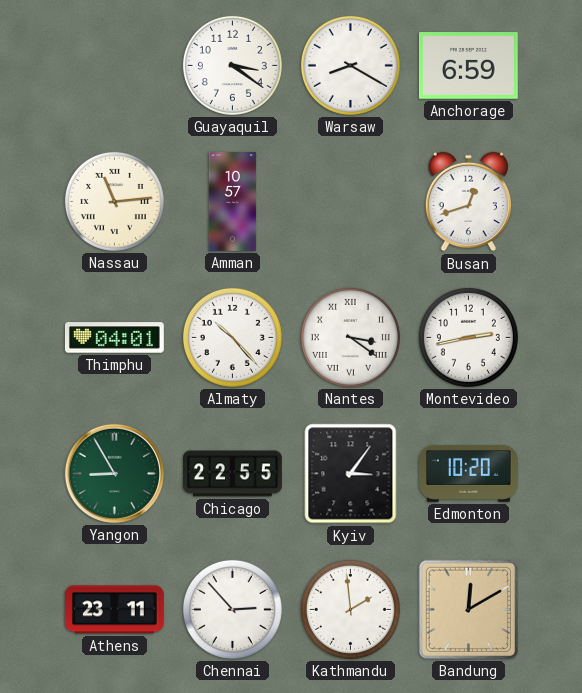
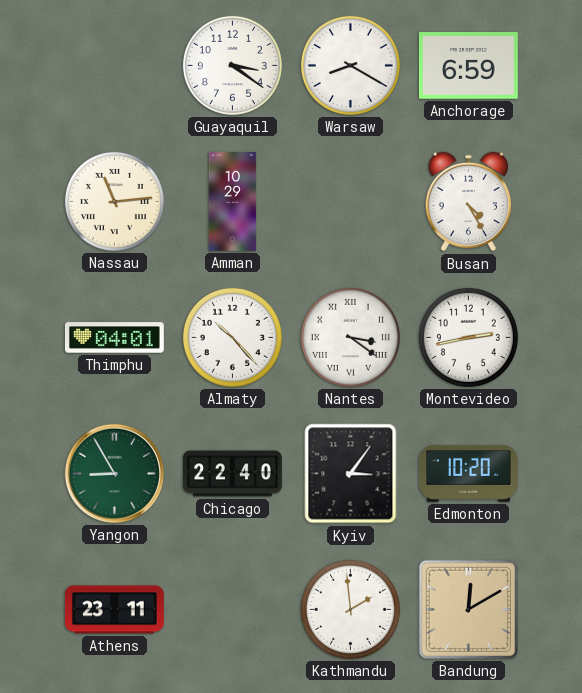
Amman: 10:57 -> 10:29 (233, 202)
Busan: 12:42 -> 4:25 (468, 202)
Chicago: 22:55 -> 22:40 (233, 474)
Chennai: 2:53 -> none (232, 609)
